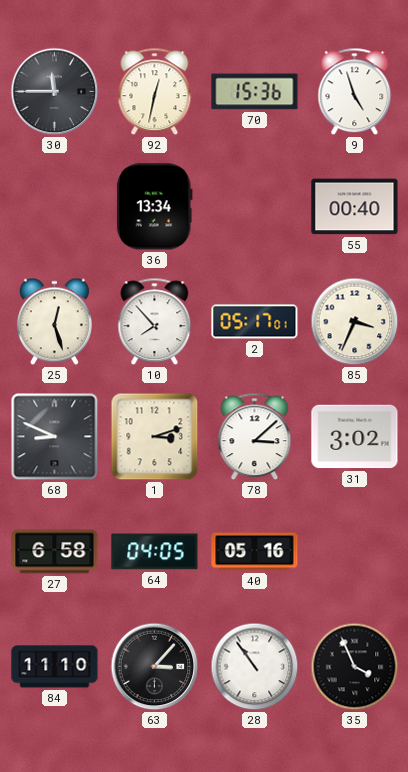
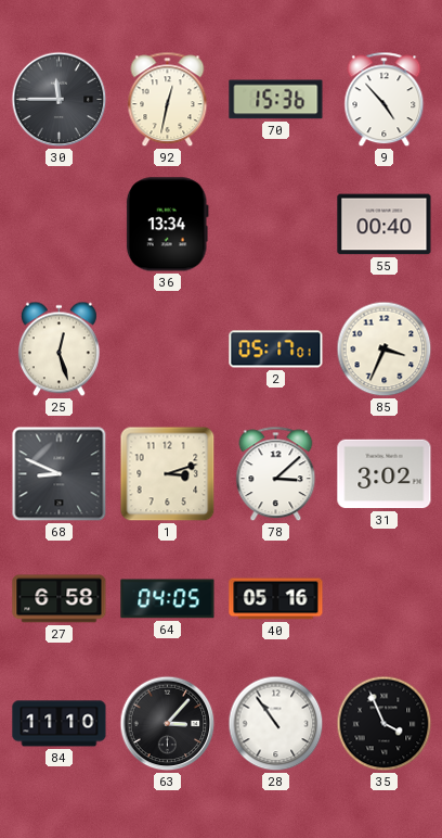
9: 4:57 -> 4:53 (385, 100)
10: 7:53 -> none (155, 322)
